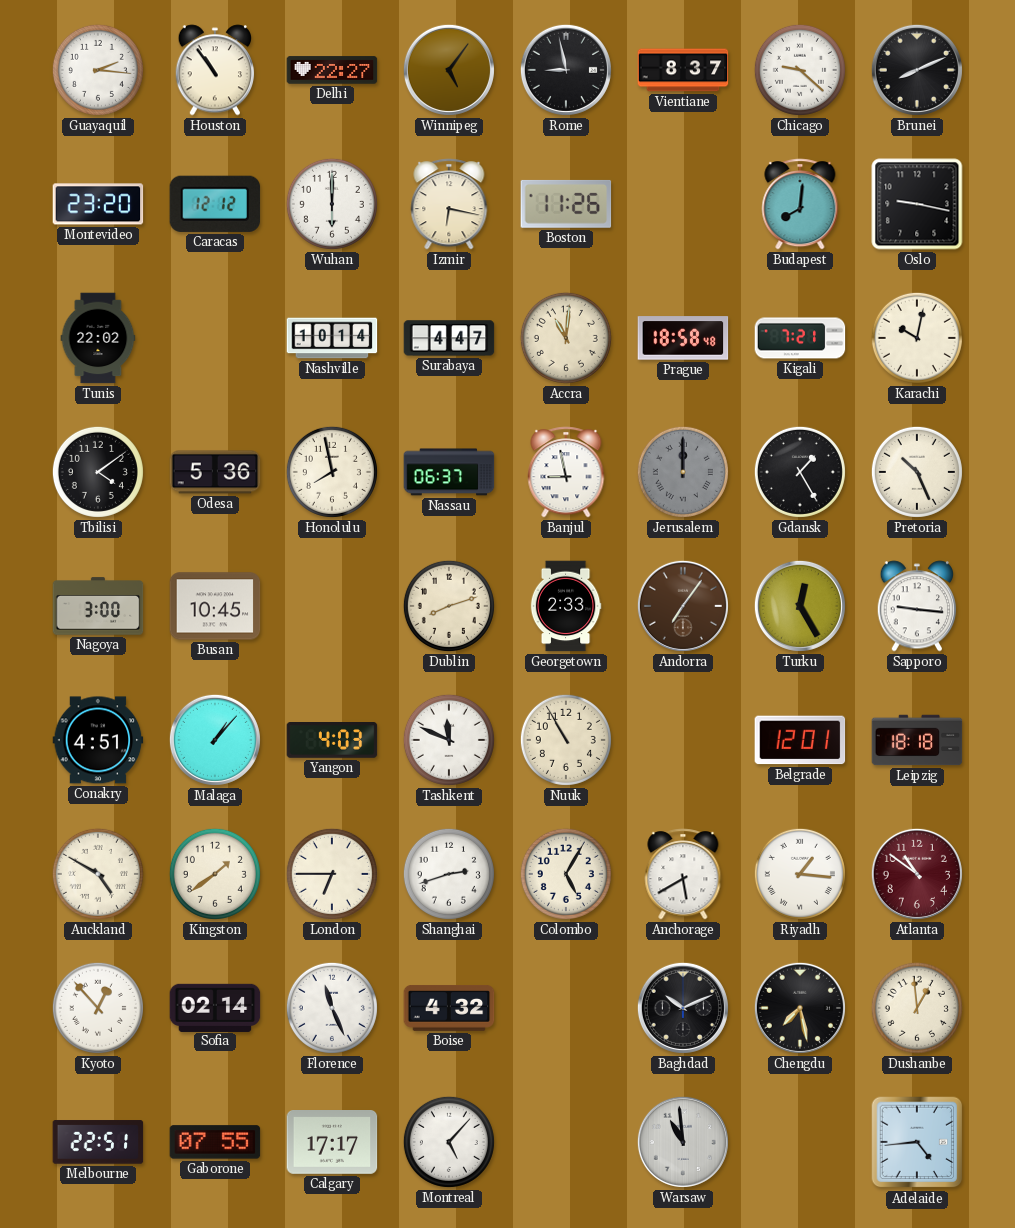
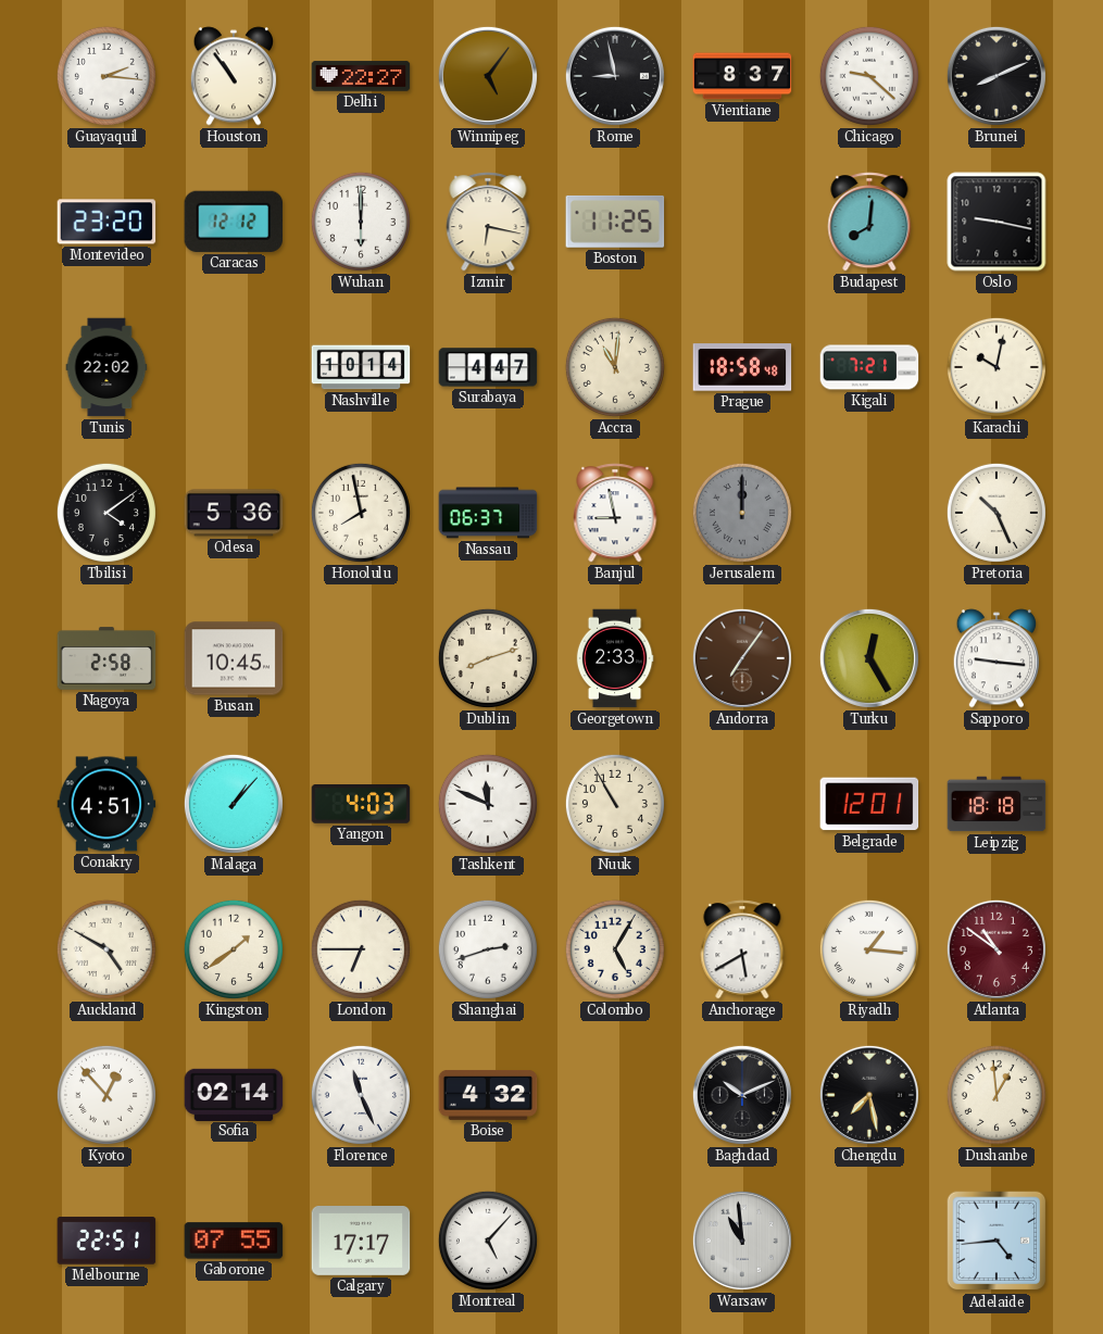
Boston: 11:26 -> 11:25 (615, 222)
Gdansk: 1:25 -> none (800, 472)
Nagoya: 3:00 -> 2:58 (106, 658)
